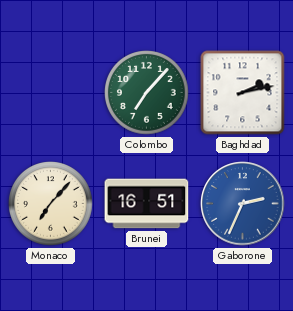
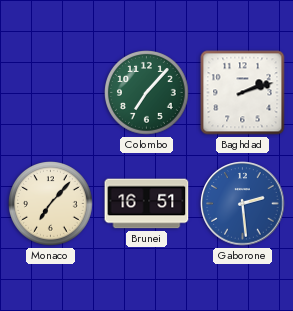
Baghdad: 2:13 -> 2:12 (243, 93)
Gaborone: 2:34 -> 2:29 (243, 204)
